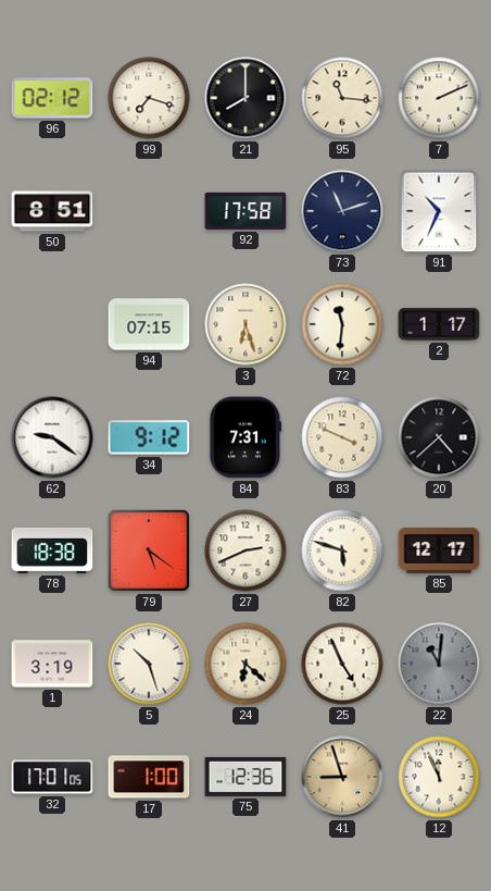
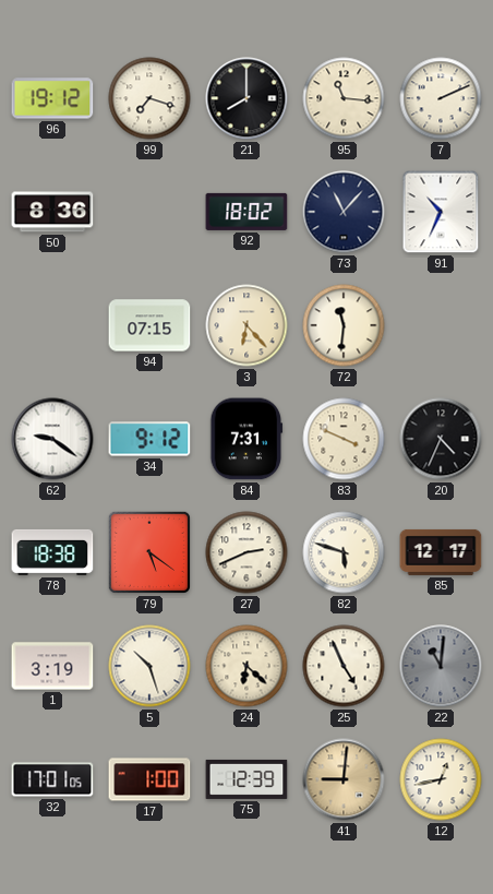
96: 02:12 -> 19:12 (52, 98)
50: 8:51 -> 8:36 (52, 212)
92: 17:58 -> 18:02 (246, 212)
73: 11:12 -> 11:07 (344, 212)
3: 6:27 -> 6:23 (246, 325)
2: 1:17 -> none (439, 324)
20: 4:38 -> 4:34 (441, 439)
75: 12:36 -> 12:39 (246, 779)
41: 8:57 -> 9:01 (344, 779)
12: 11:56 -> 12:43 (441, 779)
